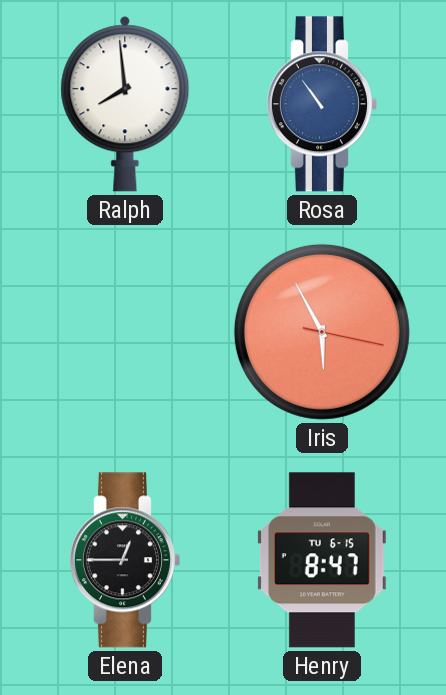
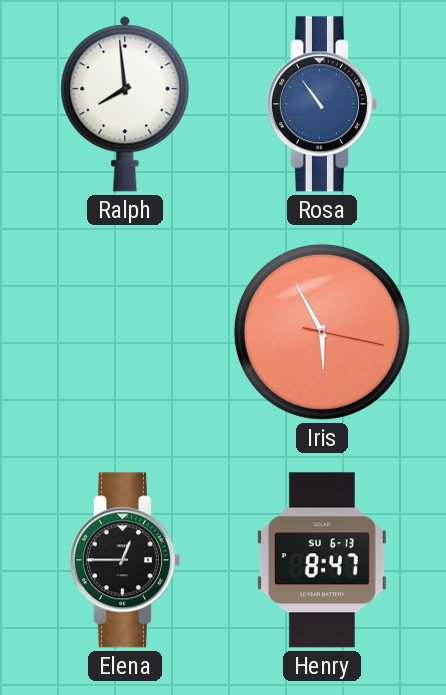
Henry date: TU 6-15 -> SU 6-13 (322, 560)
